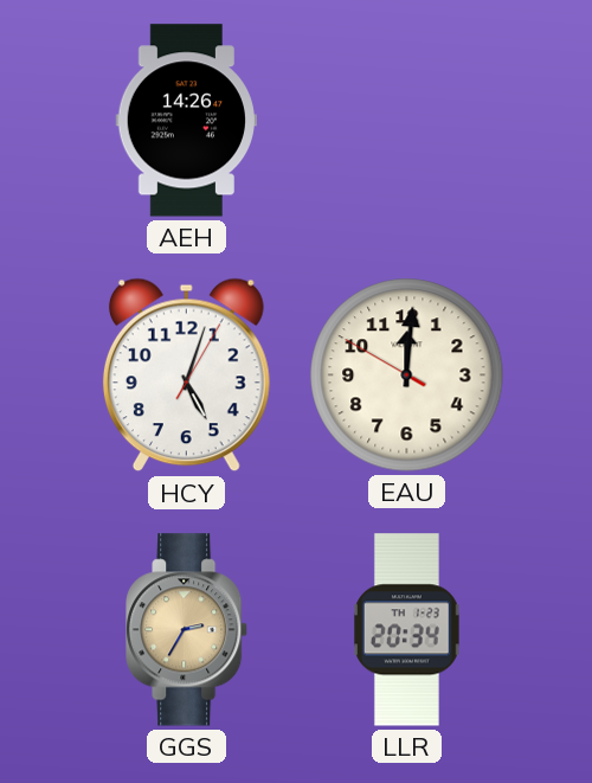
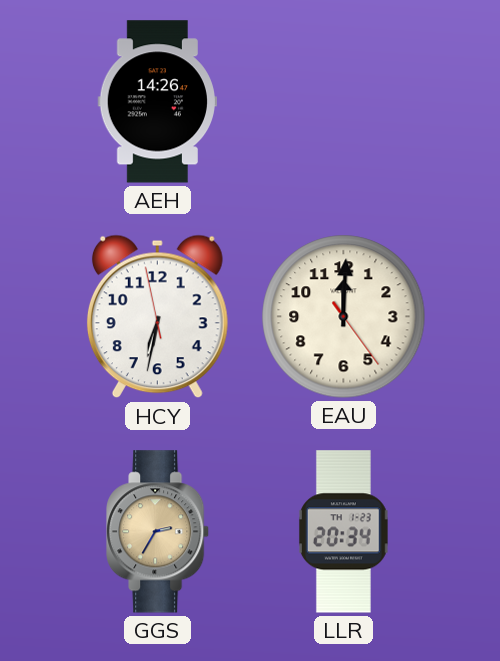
HCY: 5:03 -> 6:31 (157, 317)
EAU: 12:00:50 -> 12:00:24 (344, 317)
